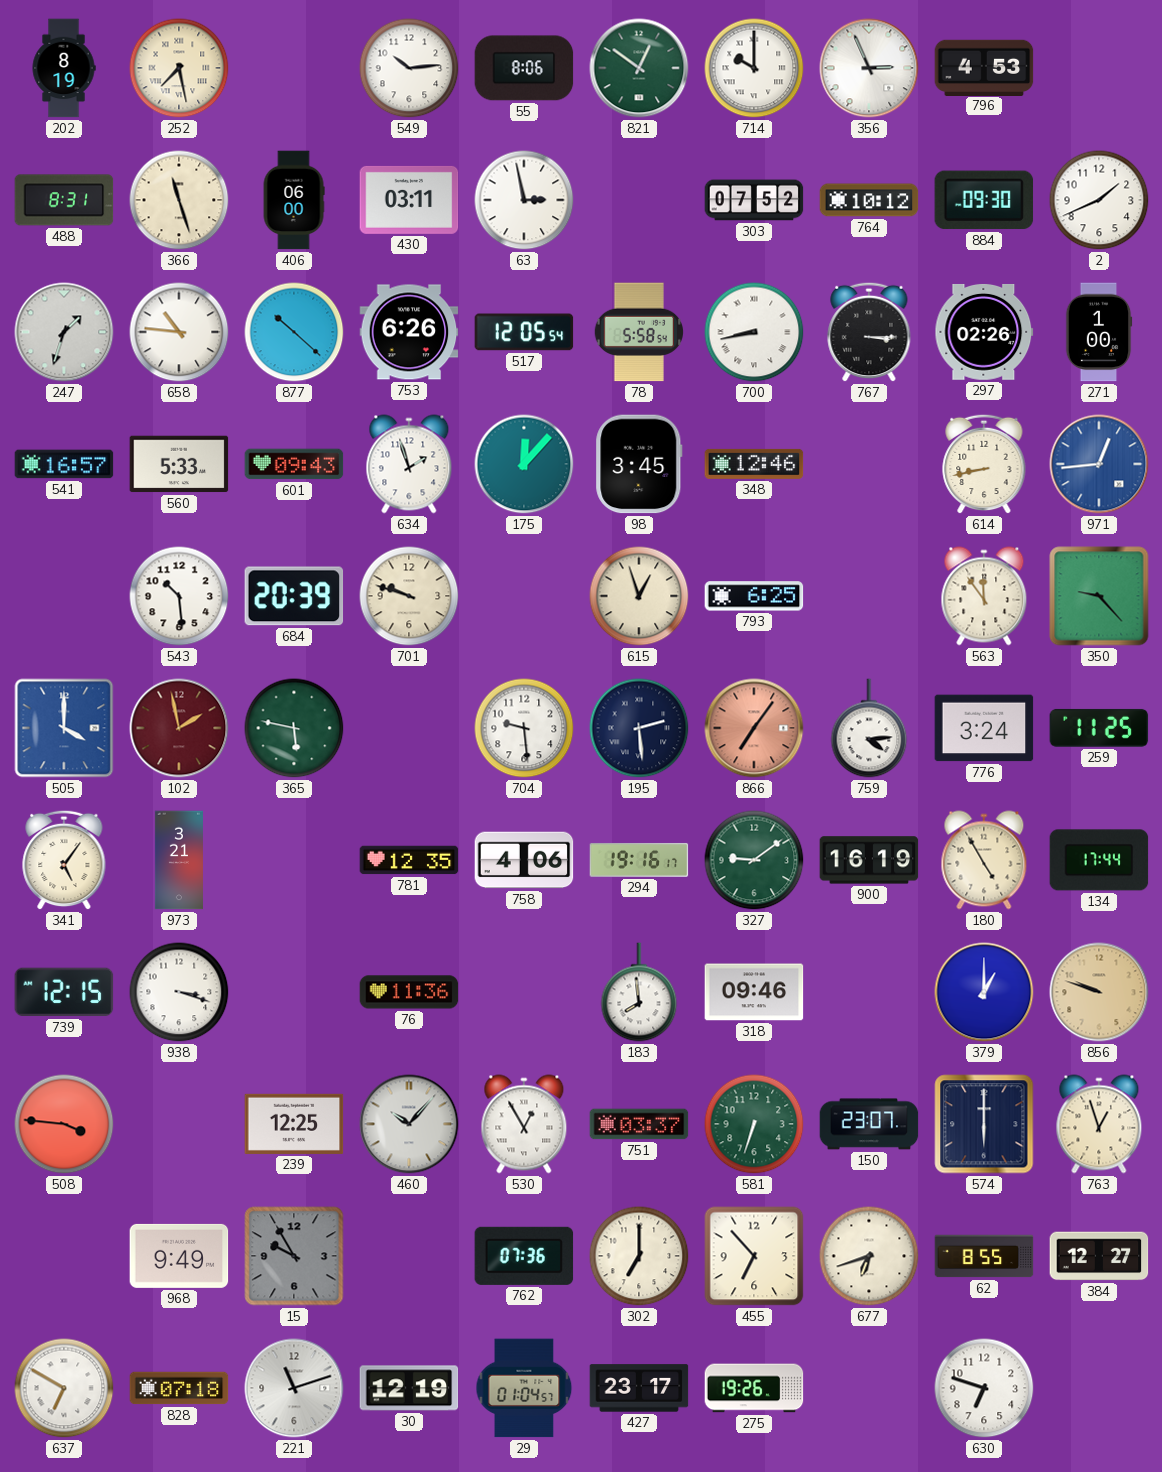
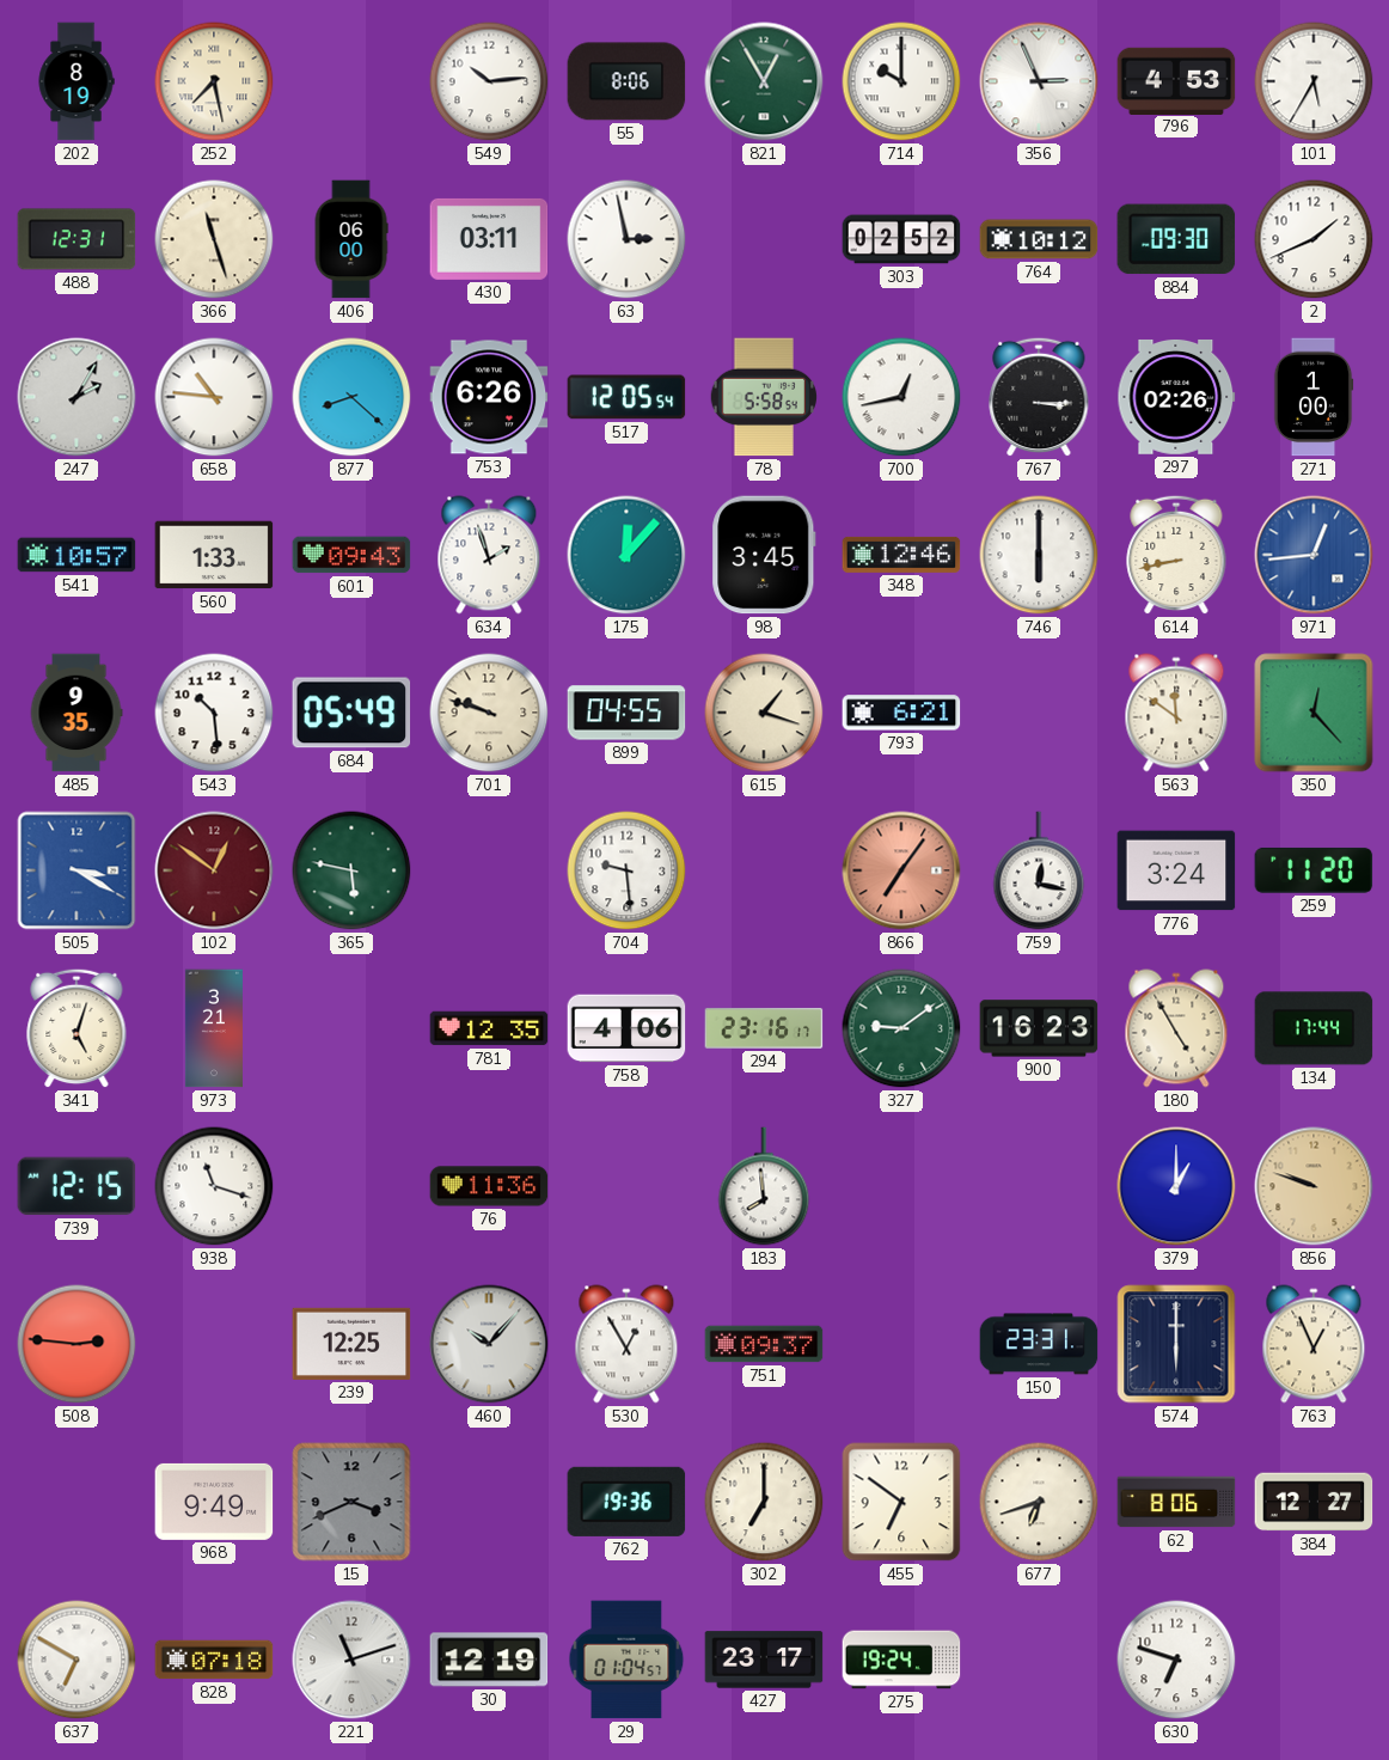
821: 12:51 -> 12:55 (764, 81)
101: none -> 5:35 (1314, 81)
488: 8:31 -> 12:31 (77, 239)
303: 07:52 -> 02:52 (901, 239)
247: 1:33 -> 2:05 (77, 397)
877: 10:22 -> 8:22 (351, 397)
700: 8:43 -> 12:43 (901, 397)
541: 16:57 -> 10:57 (77, 555)
560: 5:33 -> 1:33 (214, 555)
746: none -> 6:00 (1039, 555)
485: none -> 9:35 (77, 713)
684: 20:39 -> 05:49 (351, 713)
899: none -> 04:55 (626, 713)
615: 12:57 -> 1:18 (764, 713)
793: 6:25 -> 6:21 (901, 713)
563: 11:54 -> 11:51 (1176, 713)
350: 9:23 -> 12:23 (1314, 713)
505: 4:00 -> 3:20 (77, 870)
102: 1:58 -> 12:51 (214, 870)
195: 2:29 -> none (639, 728)
759: 4:14 -> 12:17 (1039, 870)
259: 11:25 -> 11:20 (1314, 870)
341: 5:06 -> 5:03 (77, 1028)
294: 19:16 -> 23:16 (764, 1028)
900: 16:19 -> 16:23 (1039, 1028)
938: 3:18 -> 11:18 (214, 1186)
318: 09:46 -> none (754, 992)
508: 3:46 -> 2:46 (77, 1344)
751: 03:37 -> 09:37 (764, 1344)
581: 6:33 -> none (754, 1124)
150: 23:07 -> 23:31 (1039, 1344)
763: 12:57 -> 12:56 (1314, 1344)
15: 9:55 -> 3:41 (351, 1502)
762: 07:36 -> 19:36 (626, 1502)
455: 6:53 -> 6:51 (901, 1502)
62: 8:55 -> 8:06 (1176, 1502)
275: 19:26 -> 19:24 (901, 1660)
